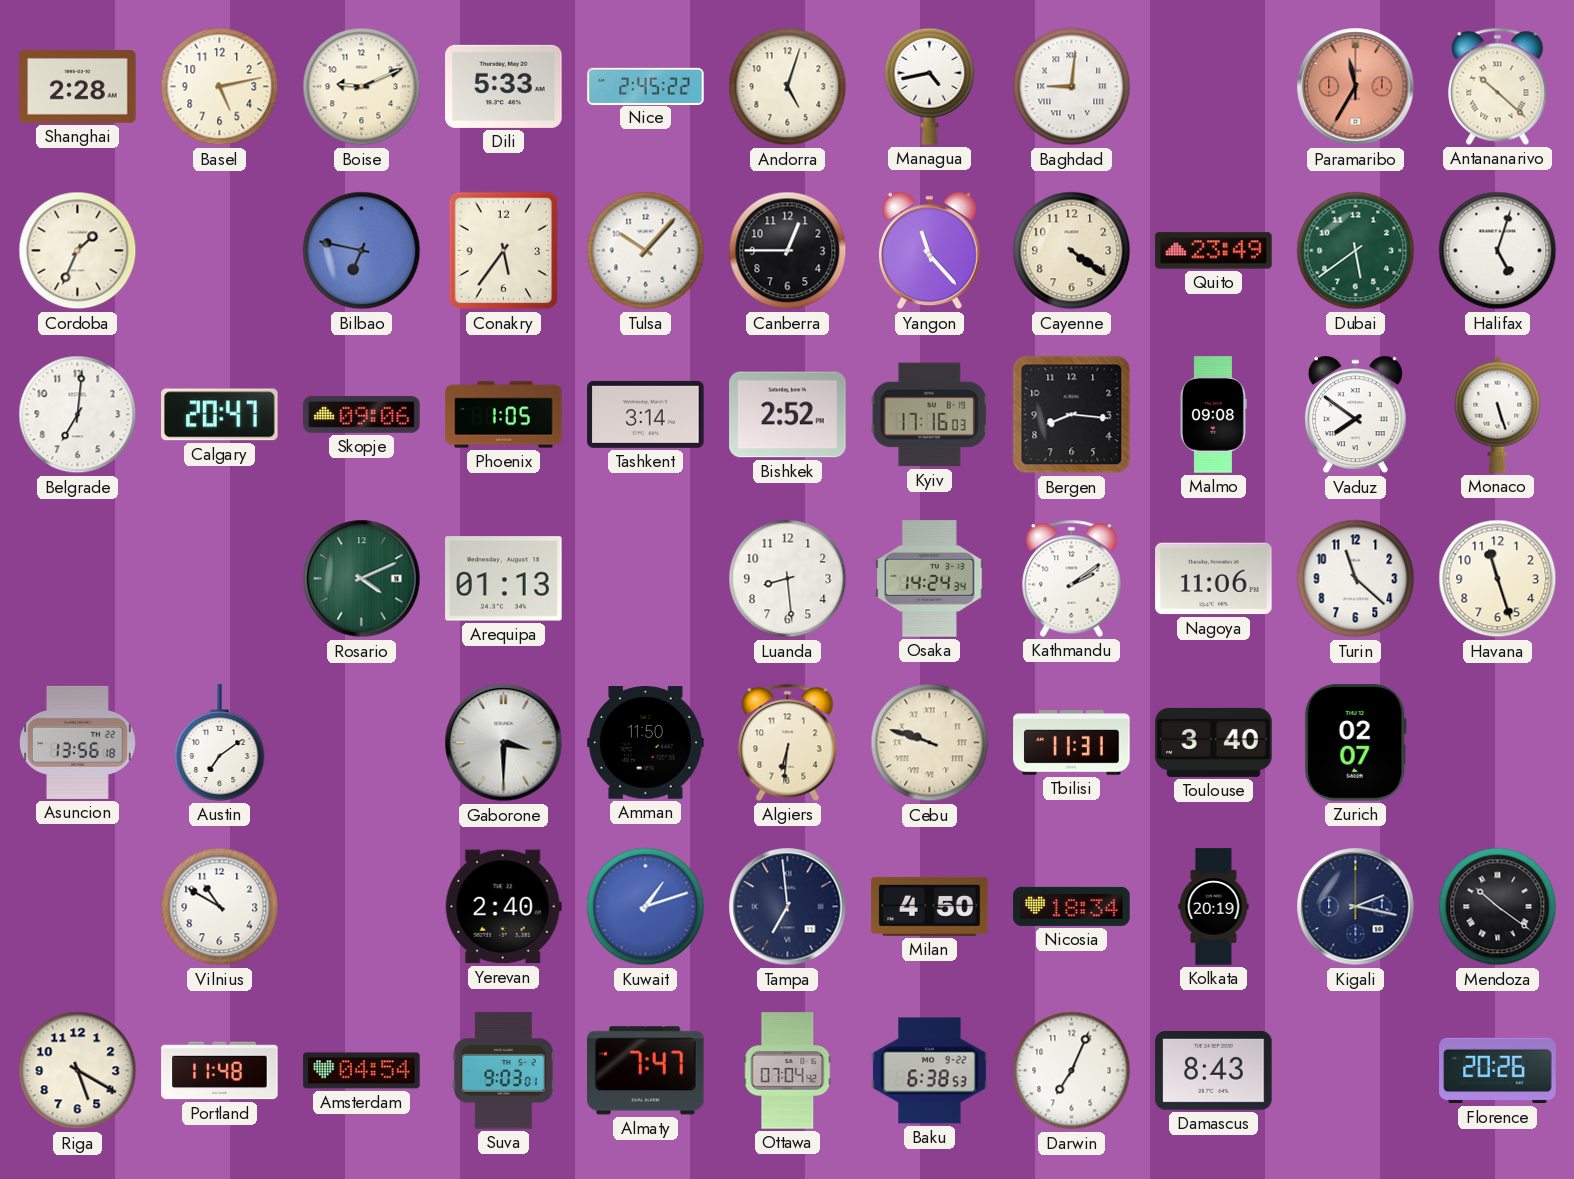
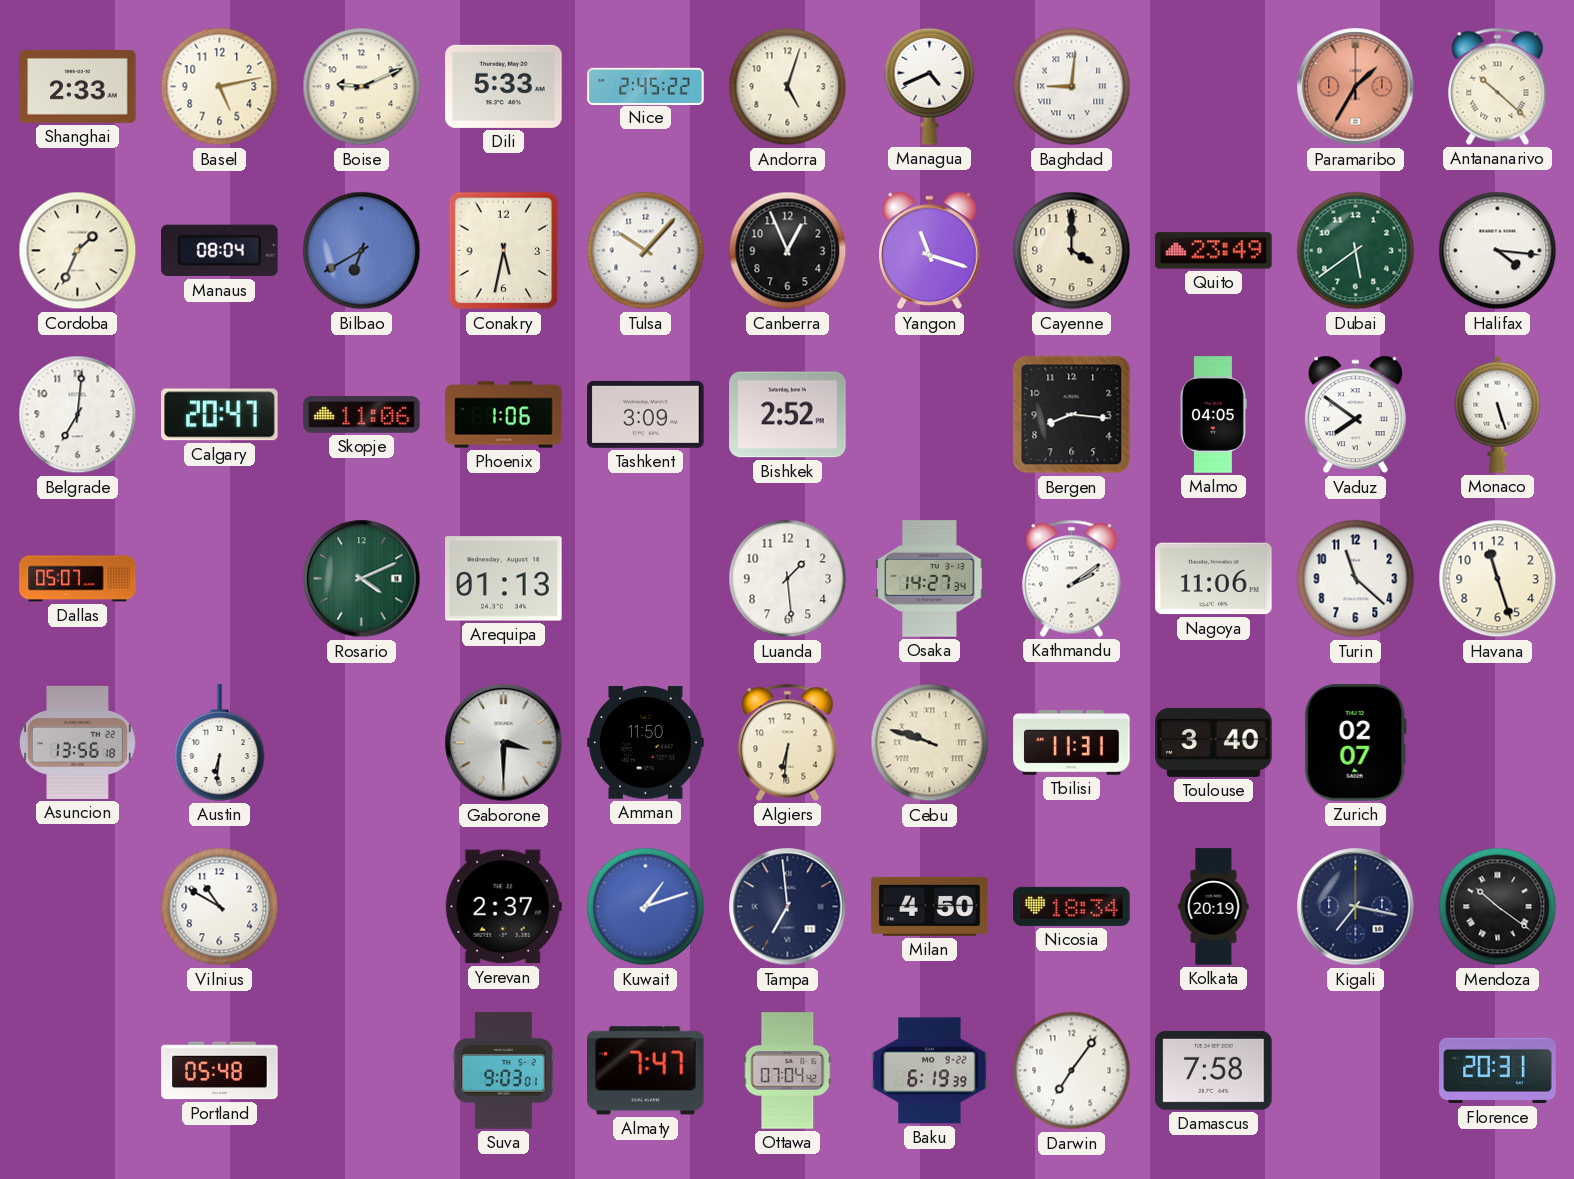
Shanghai: 2:28 -> 2:33 (78, 86)
Managua: 4:43 -> 4:41 (930, 86)
Paramaribo: 11:35 -> 1:35 (1356, 87)
Manaus: none -> 08:04 (220, 251)
Bilbao: 6:47 -> 6:40 (362, 251)
Conakry: 5:36 -> 5:32 (504, 251)
Canberra: 12:45 -> 12:56 (788, 251)
Yangon: 11:23 -> 11:18 (929, 251)
Cayenne: 4:21 -> 4:00 (1072, 251)
Halifax: 5:03 -> 4:16 (1498, 251)
Skopje: 09:06 -> 11:06 (362, 415)
Phoenix: 1:05 -> 1:06 (504, 415)
Tashkent: 3:14 -> 3:09 (646, 414)
Kyiv: 17:16 -> none (929, 415)
Malmo: 09:08 -> 04:05 (1213, 415)
Dallas: none -> 05:07 (78, 579)
Luanda: 8:29 -> 1:29 (788, 579)
Osaka: 14:24 -> 14:27 (930, 579)
Austin: 7:09 -> 6:31 (220, 743)
Yerevan: 2:40 -> 2:37 (503, 907)
Kigali: 2:17 -> 7:17 (1356, 907)
Riga: 5:20 -> none (78, 1071)
Portland: 11:48 -> 05:48 (220, 1071)
Amsterdam: 04:54 -> none (362, 1071)
Baku: 6:38 -> 6:19 (930, 1071)
Darwin: 7:04 -> 7:06 (1072, 1071)
Damascus: 8:43 -> 7:58 (1214, 1070)
Florence: 20:26 -> 20:31 (1498, 1071)
